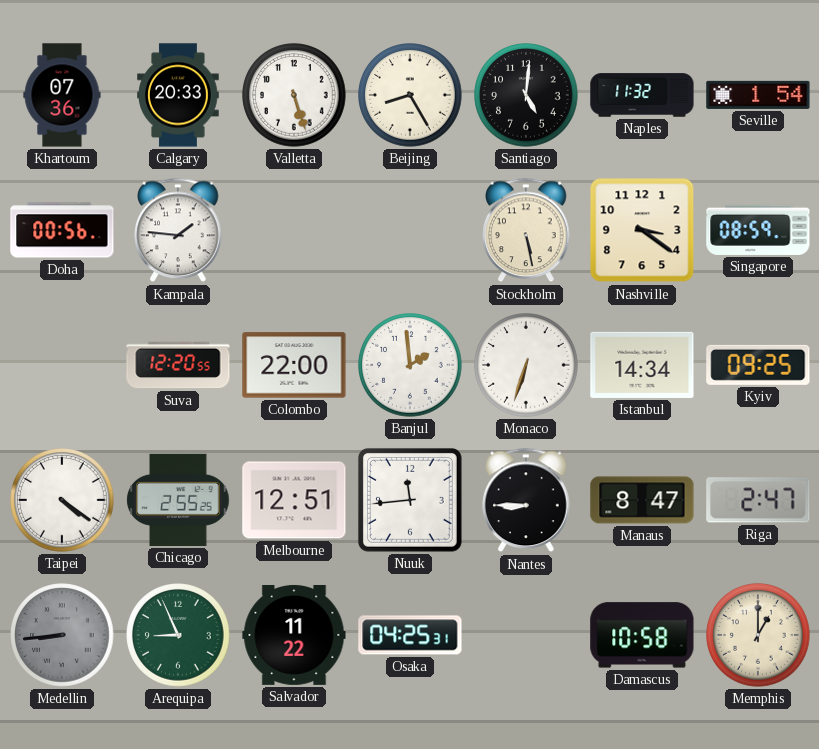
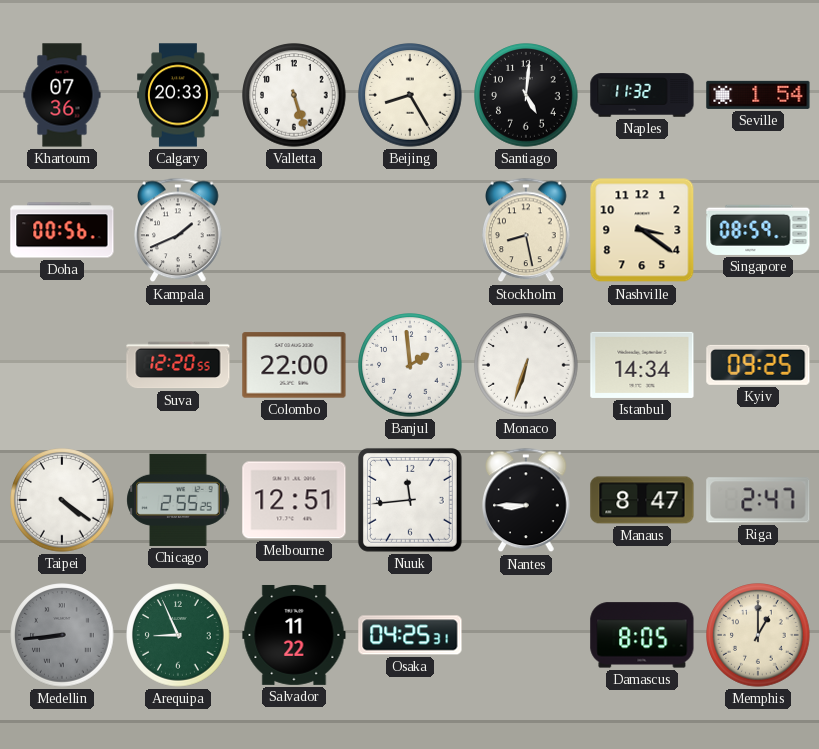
Kampala: 1:46 -> 1:41 (178, 230)
Stockholm: 5:28 -> 8:28 (526, 230)
Damascus: 10:58 -> 8:05 (642, 635)
